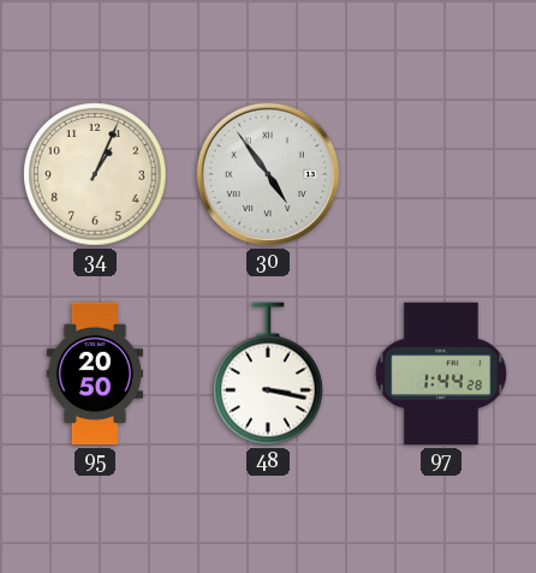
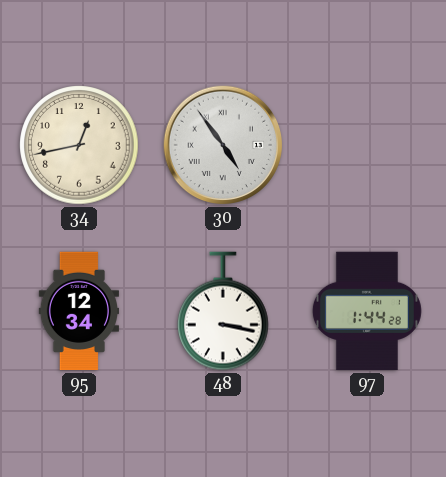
34: 1:04 -> 12:43 (79, 145)
95: 20:50 -> 12:34 (78, 311)
